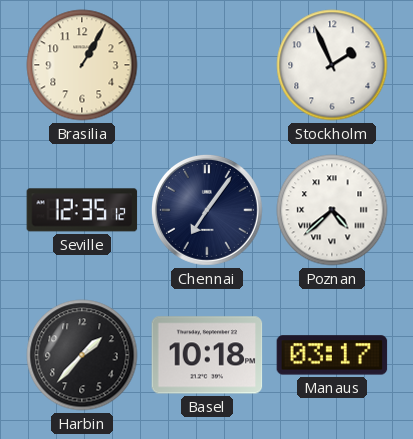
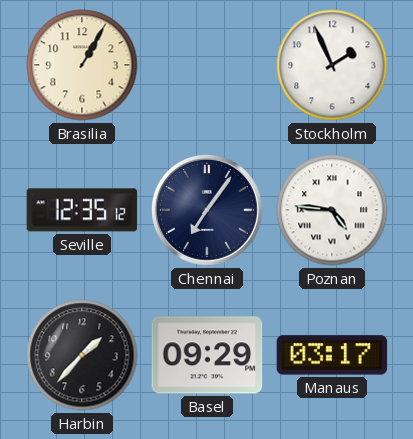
Poznan: 4:38 -> 4:46 (332, 210)
Basel: 10:18 -> 09:29 (207, 355)
